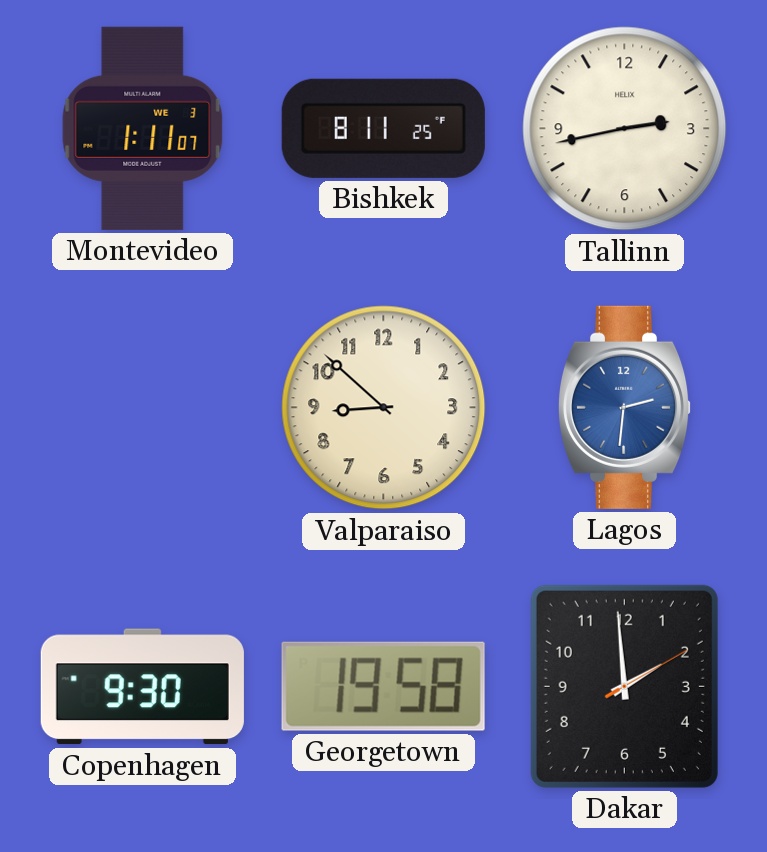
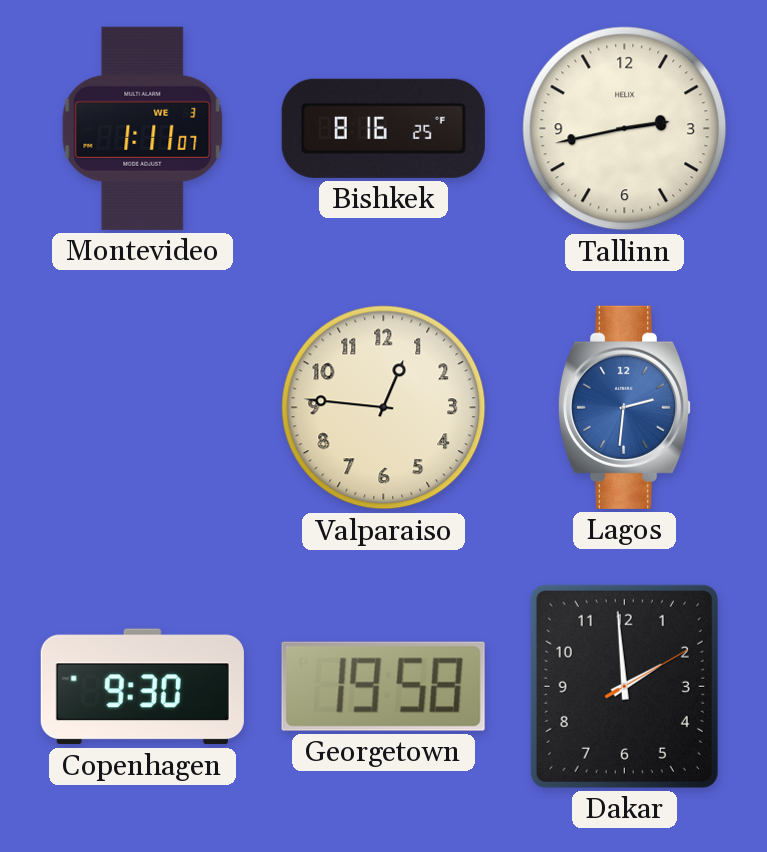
Bishkek: 8:11 -> 8:16 (383, 128)
Valparaiso: 8:52 -> 12:46 (384, 408)
